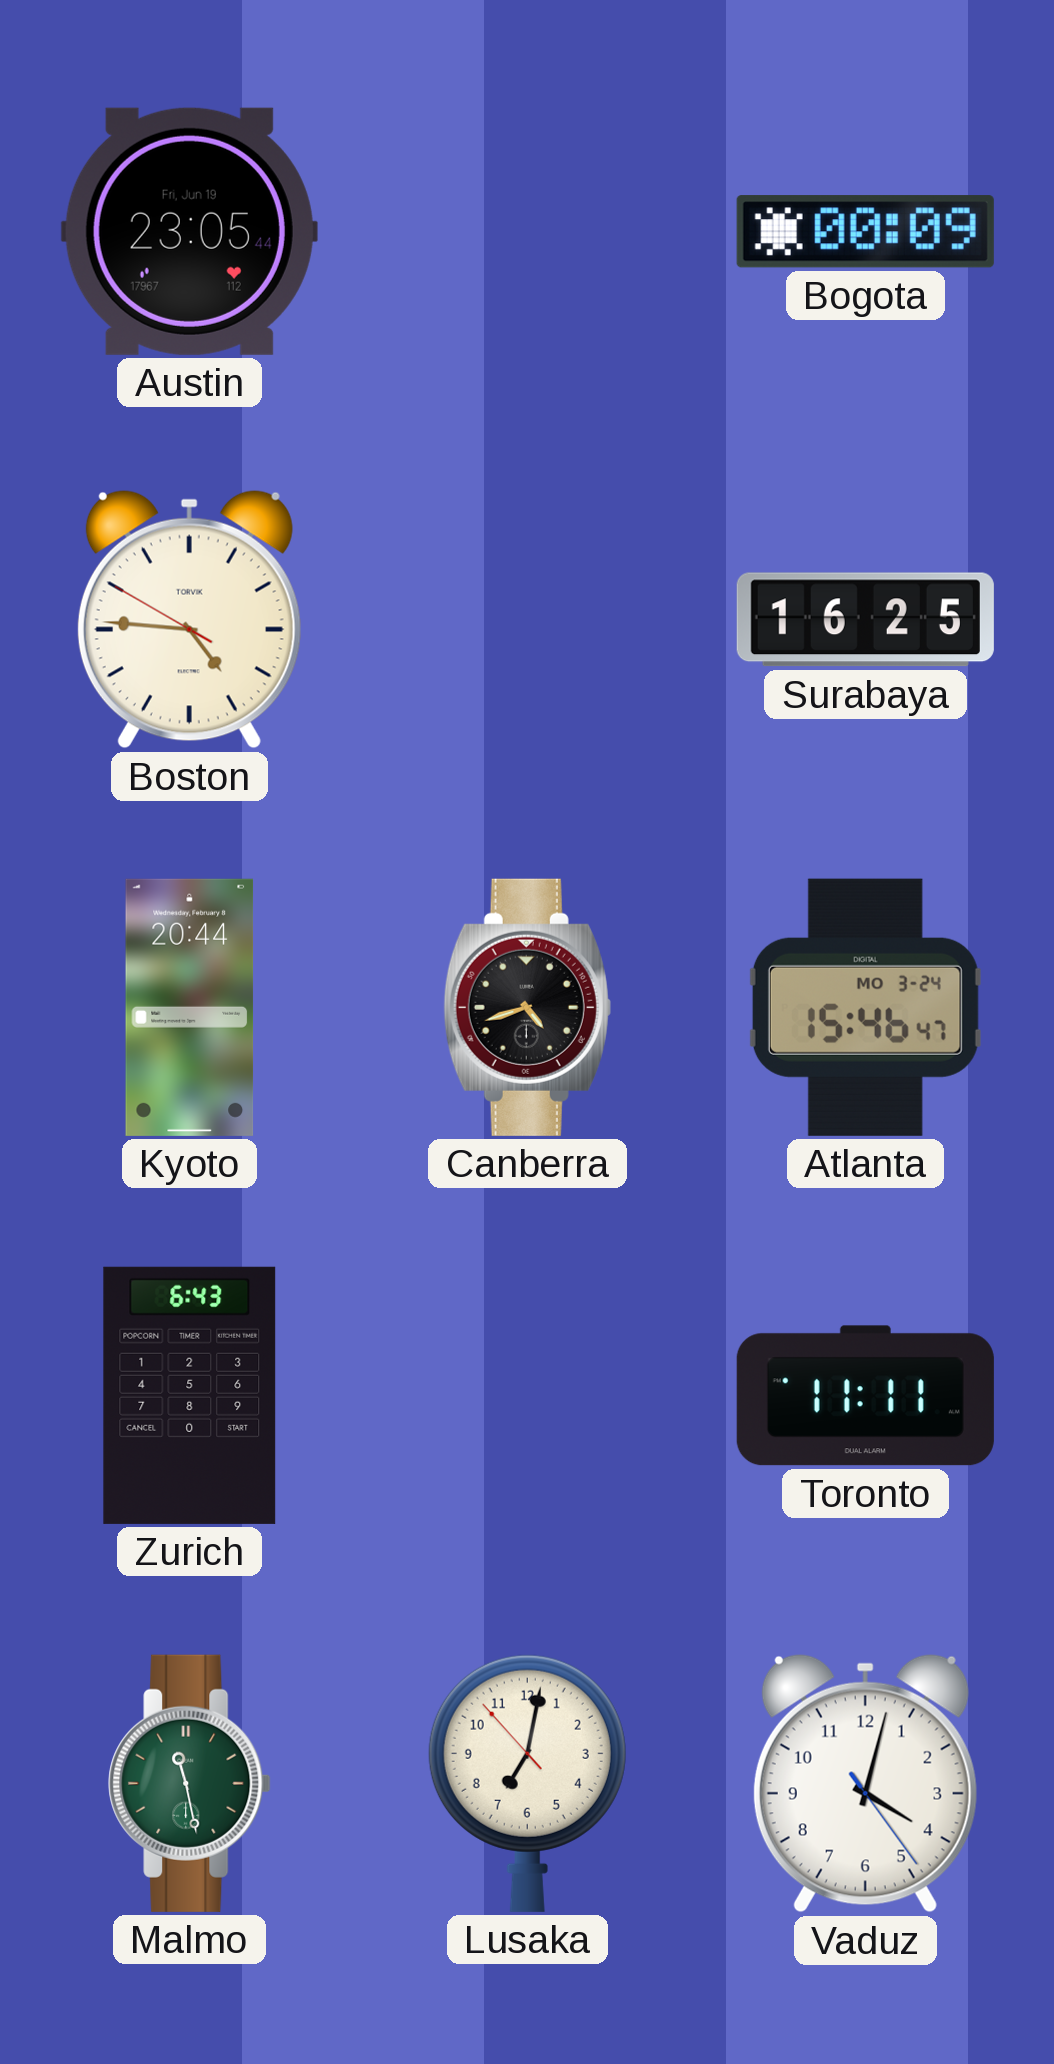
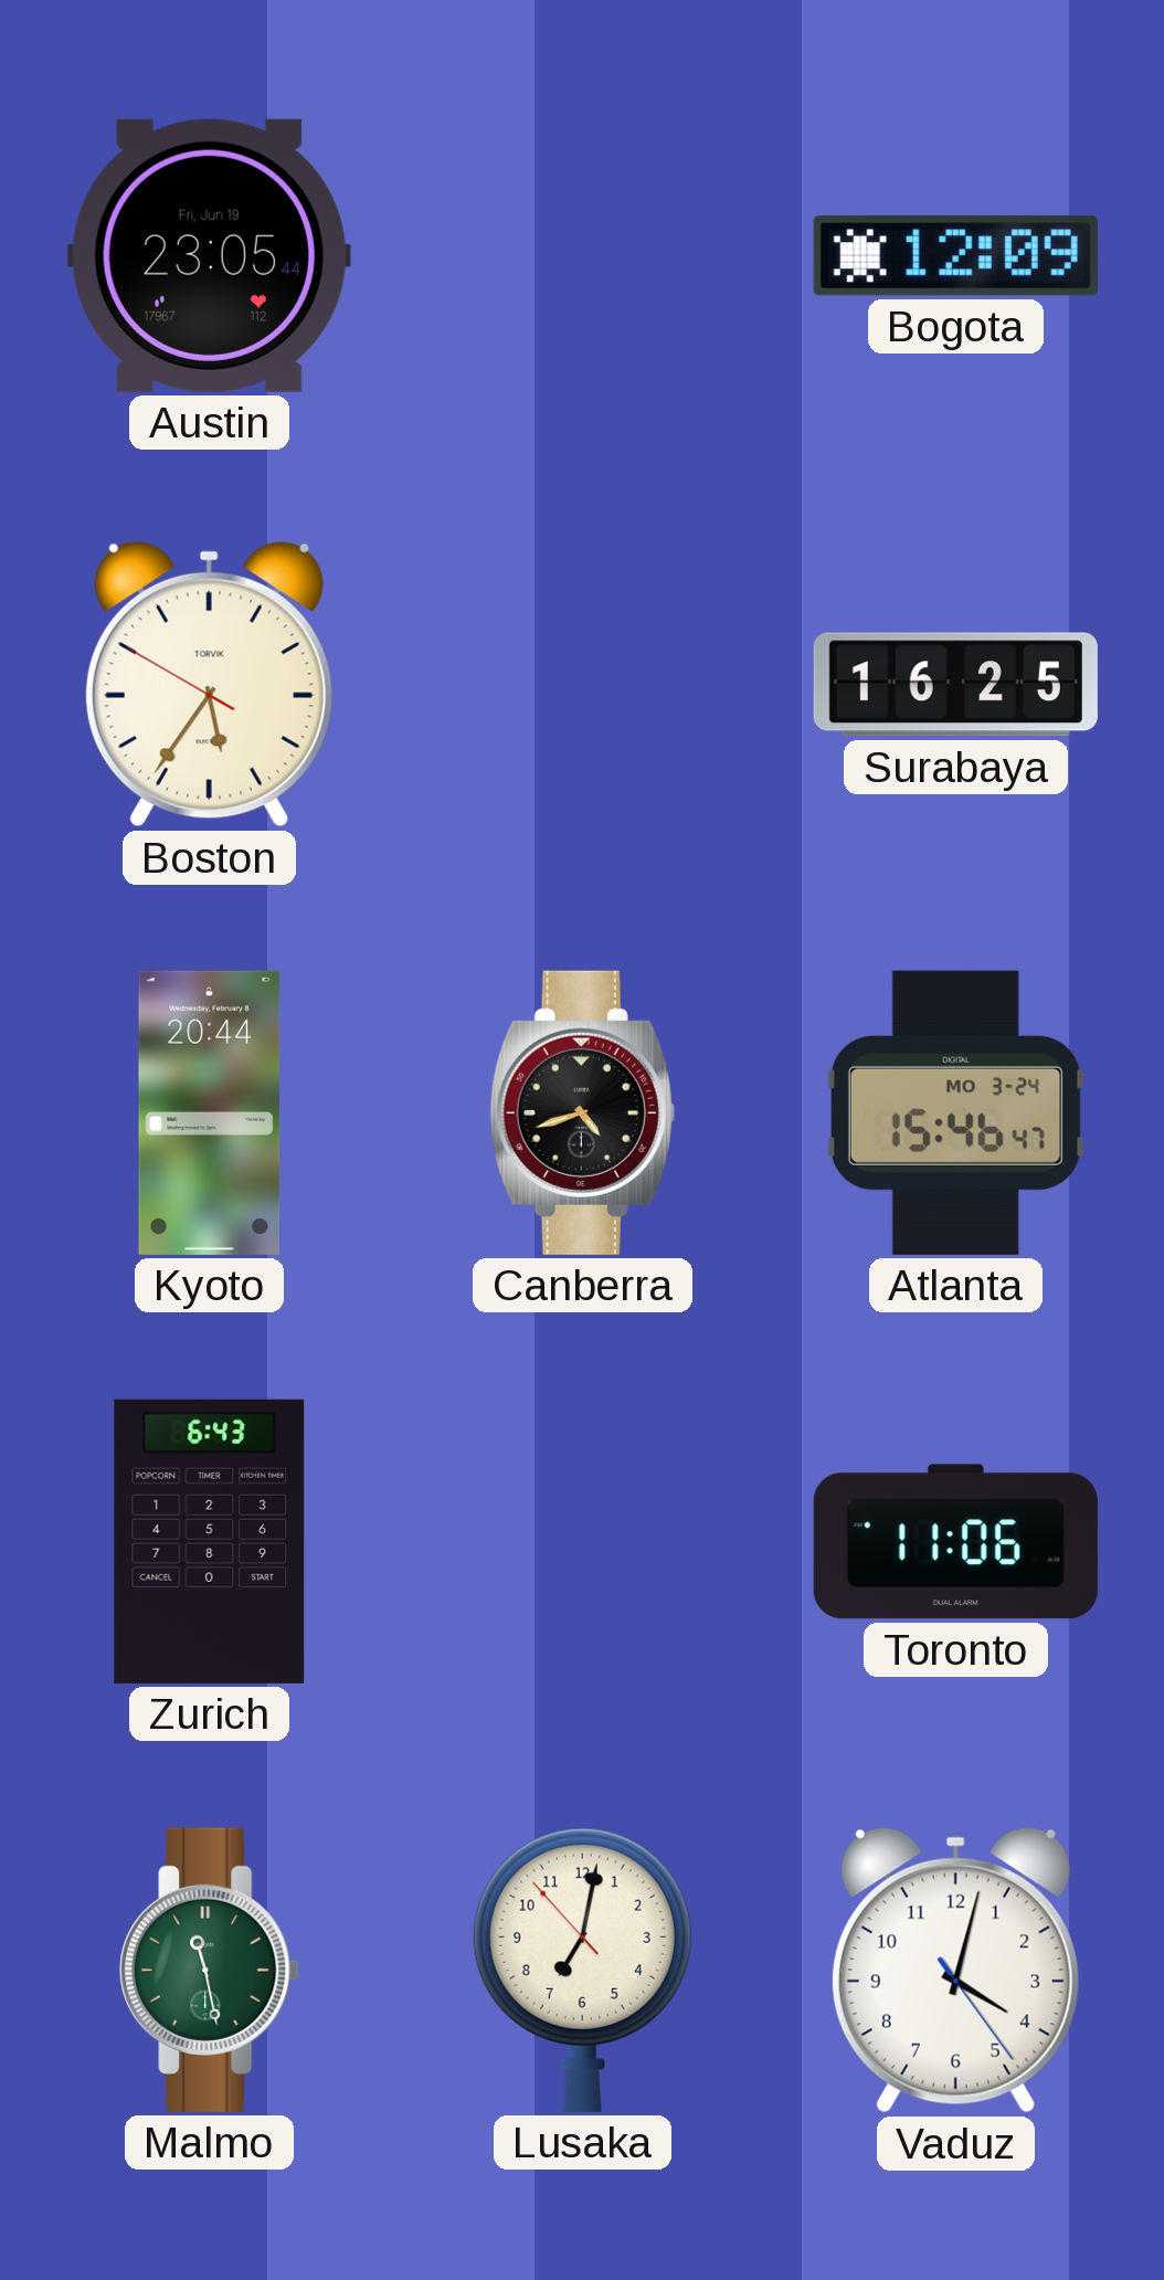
Bogota: 00:09 -> 12:09 (955, 256)
Boston: 4:45 -> 5:35 (209, 685)
Toronto: 11:11 -> 11:06 (955, 1542)
